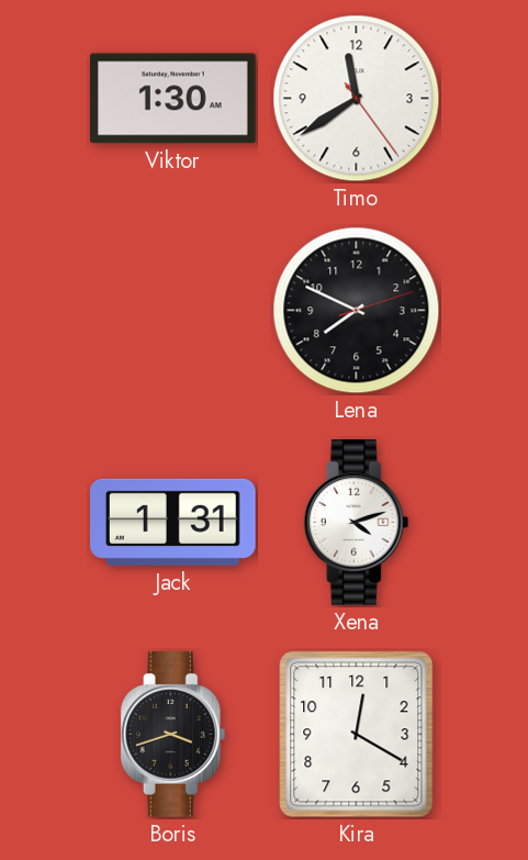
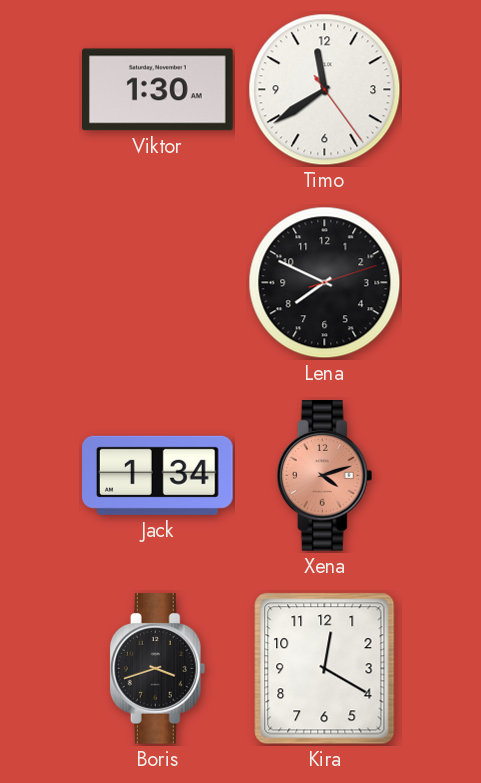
Jack: 1:31 -> 1:34 (158, 475)
Xena dial: white -> salmon (325, 476)
